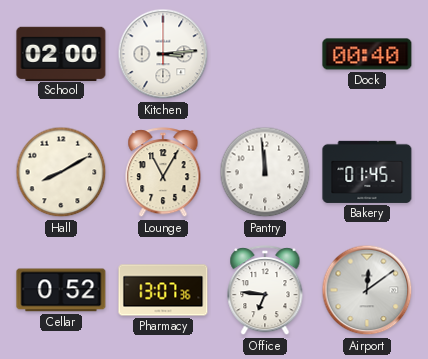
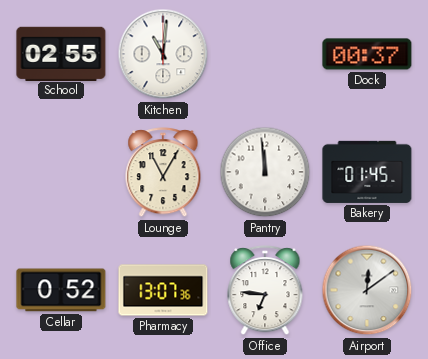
School: 02:00 -> 02:55 (61, 53)
Kitchen: 3:14 -> 11:01 (163, 54)
Dock: 00:40 -> 00:37 (367, 54)
Hall: 8:10 -> none (61, 172)
